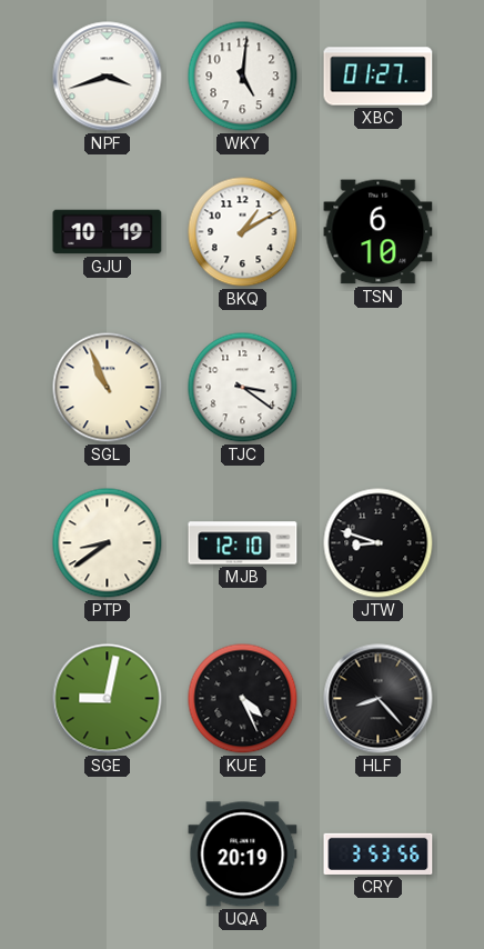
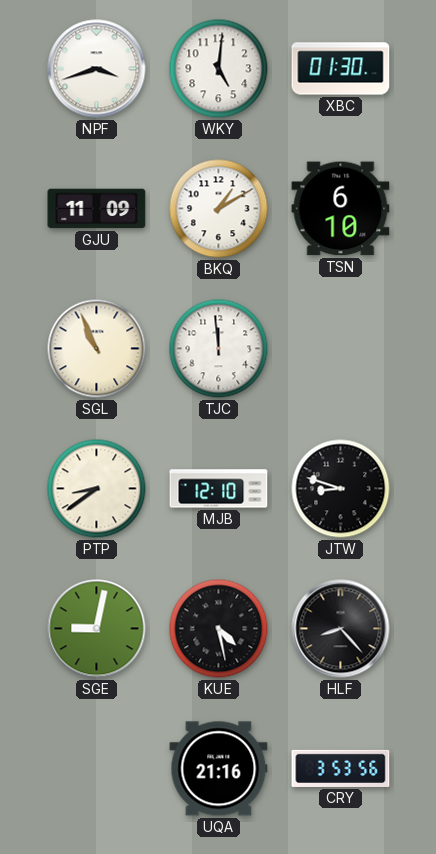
XBC: 01:27 -> 01:30 (341, 69)
GJU: 10:19 -> 11:09 (97, 209)
TJC: 3:21 -> 11:59 (219, 349)
KUE: 4:26 -> 4:28 (219, 629)
UQA: 20:19 -> 21:16 (219, 769)
